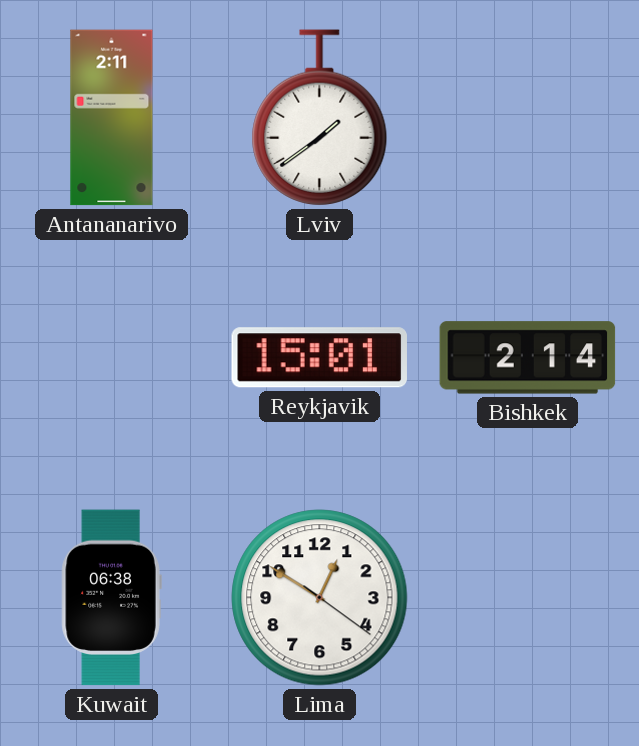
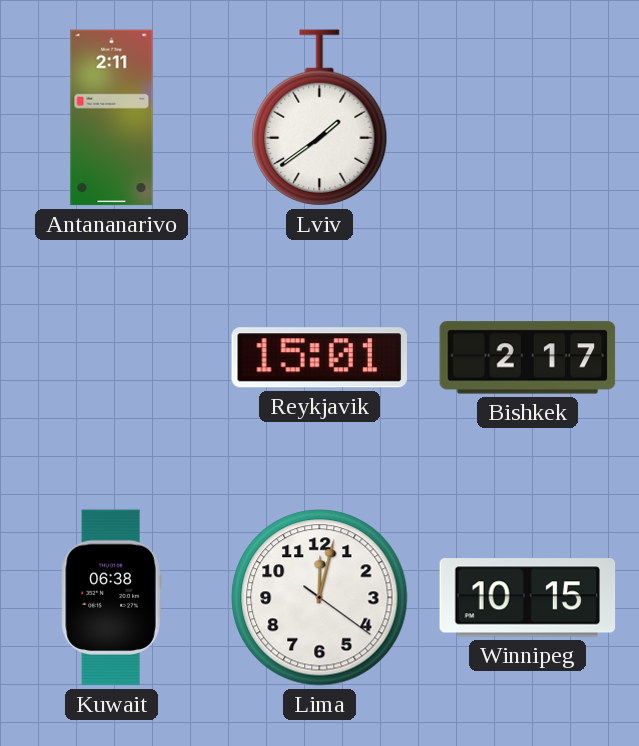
Bishkek: 2:14 -> 2:17 (528, 358)
Lima: 12:50 -> 12:02 (320, 598)
Winnipeg: none -> 10:15 (528, 598)
